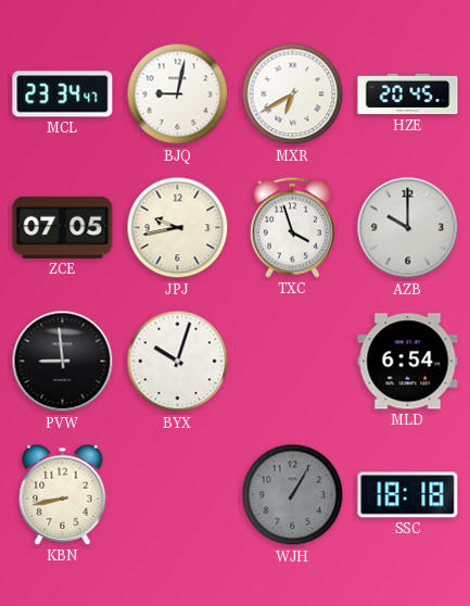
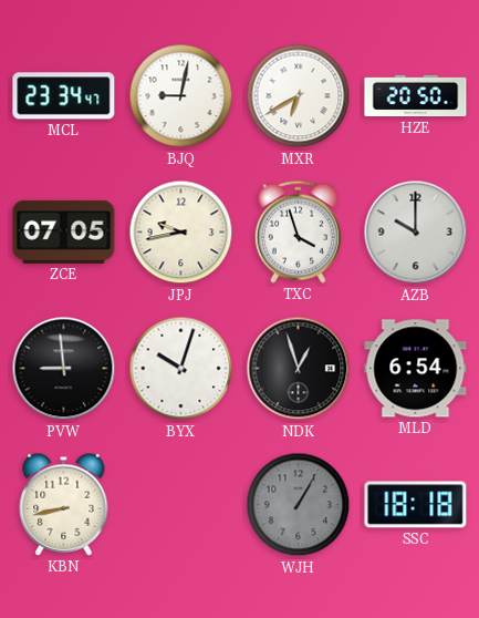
HZE: 20:45 -> 20:50 (416, 96)
NDK: none -> 12:57 (299, 369)
